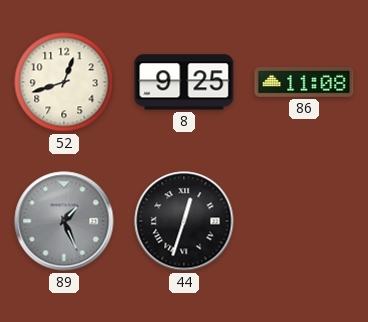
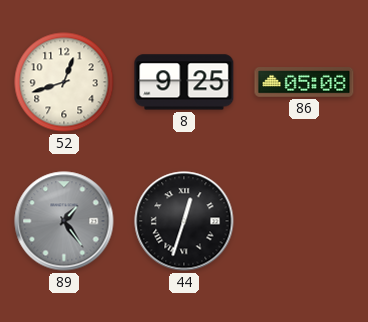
86: 11:08 -> 05:08 (304, 83)
89: 1:26 -> 1:24 (64, 221)
